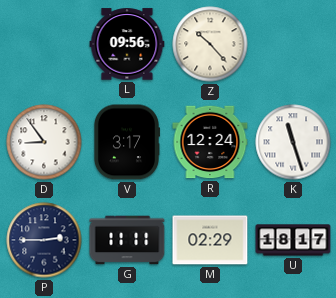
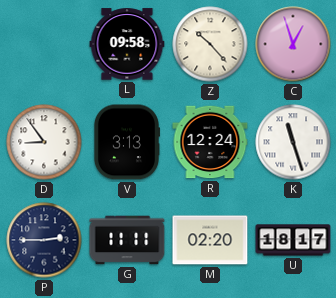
L: 09:56 -> 09:58 (127, 44)
C: none -> 12:57 (293, 44)
V: 3:17 -> 3:13 (126, 142)
M: 02:29 -> 02:20 (210, 240)
